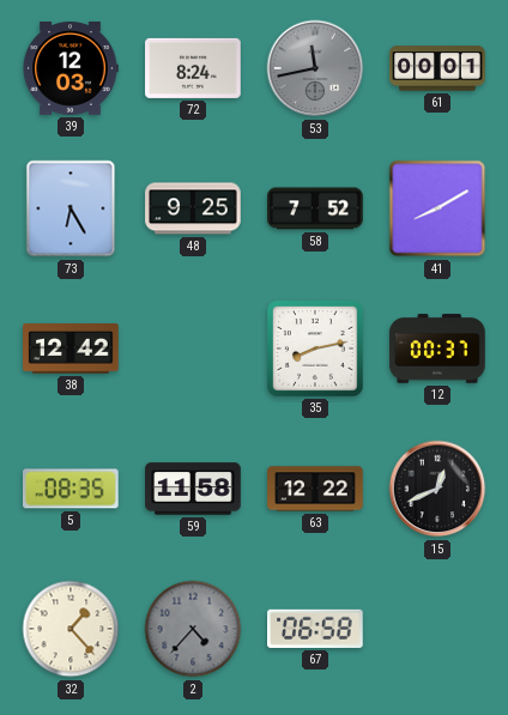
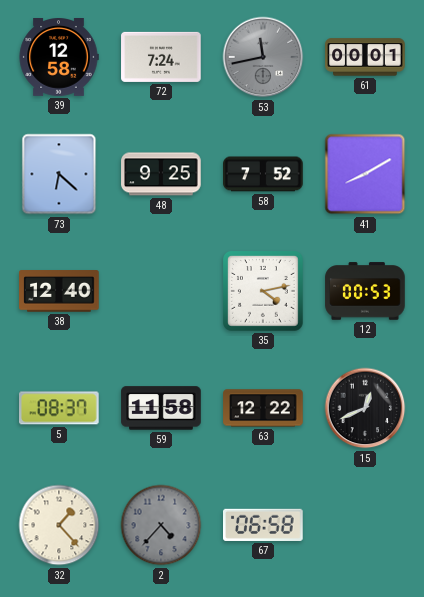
39: 12:03 -> 12:58 (59, 58)
72: 8:24 -> 7:24 (161, 57)
73: 6:25 -> 6:22 (59, 174)
38: 12:42 -> 12:40 (59, 291)
35: 8:13 -> 4:13 (264, 292)
12: 00:37 -> 00:53 (365, 291)
5: 08:35 -> 08:37 (60, 408)
